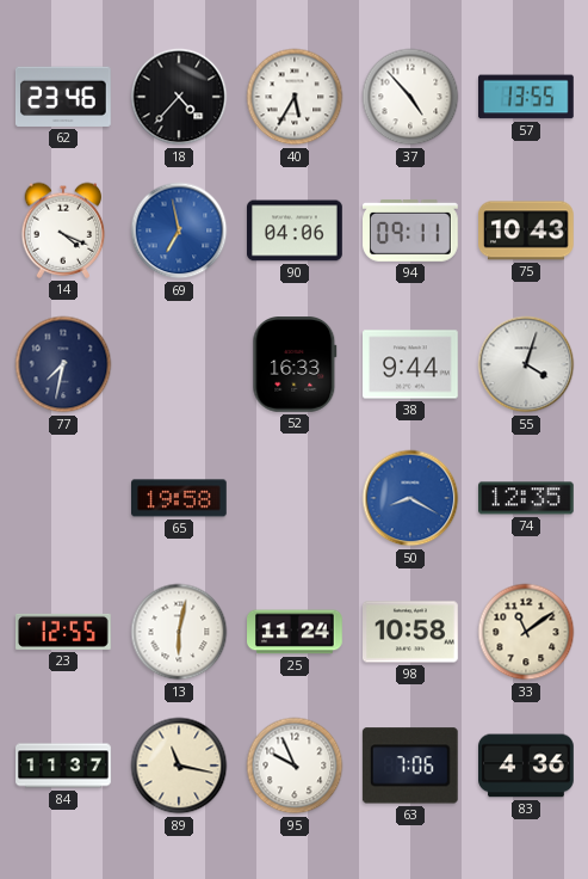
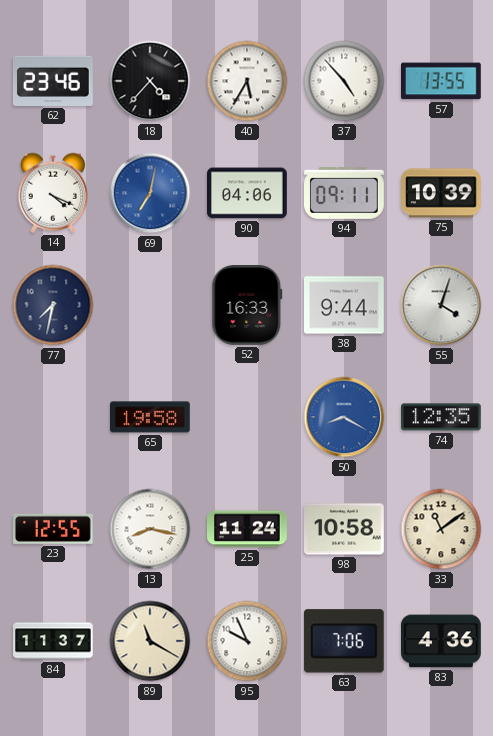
69: 6:58 -> 7:02 (150, 193)
75: 10:43 -> 10:39 (442, 193)
13: 6:02 -> 8:17 (150, 529)
89: 11:17 -> 11:20 (150, 641)
